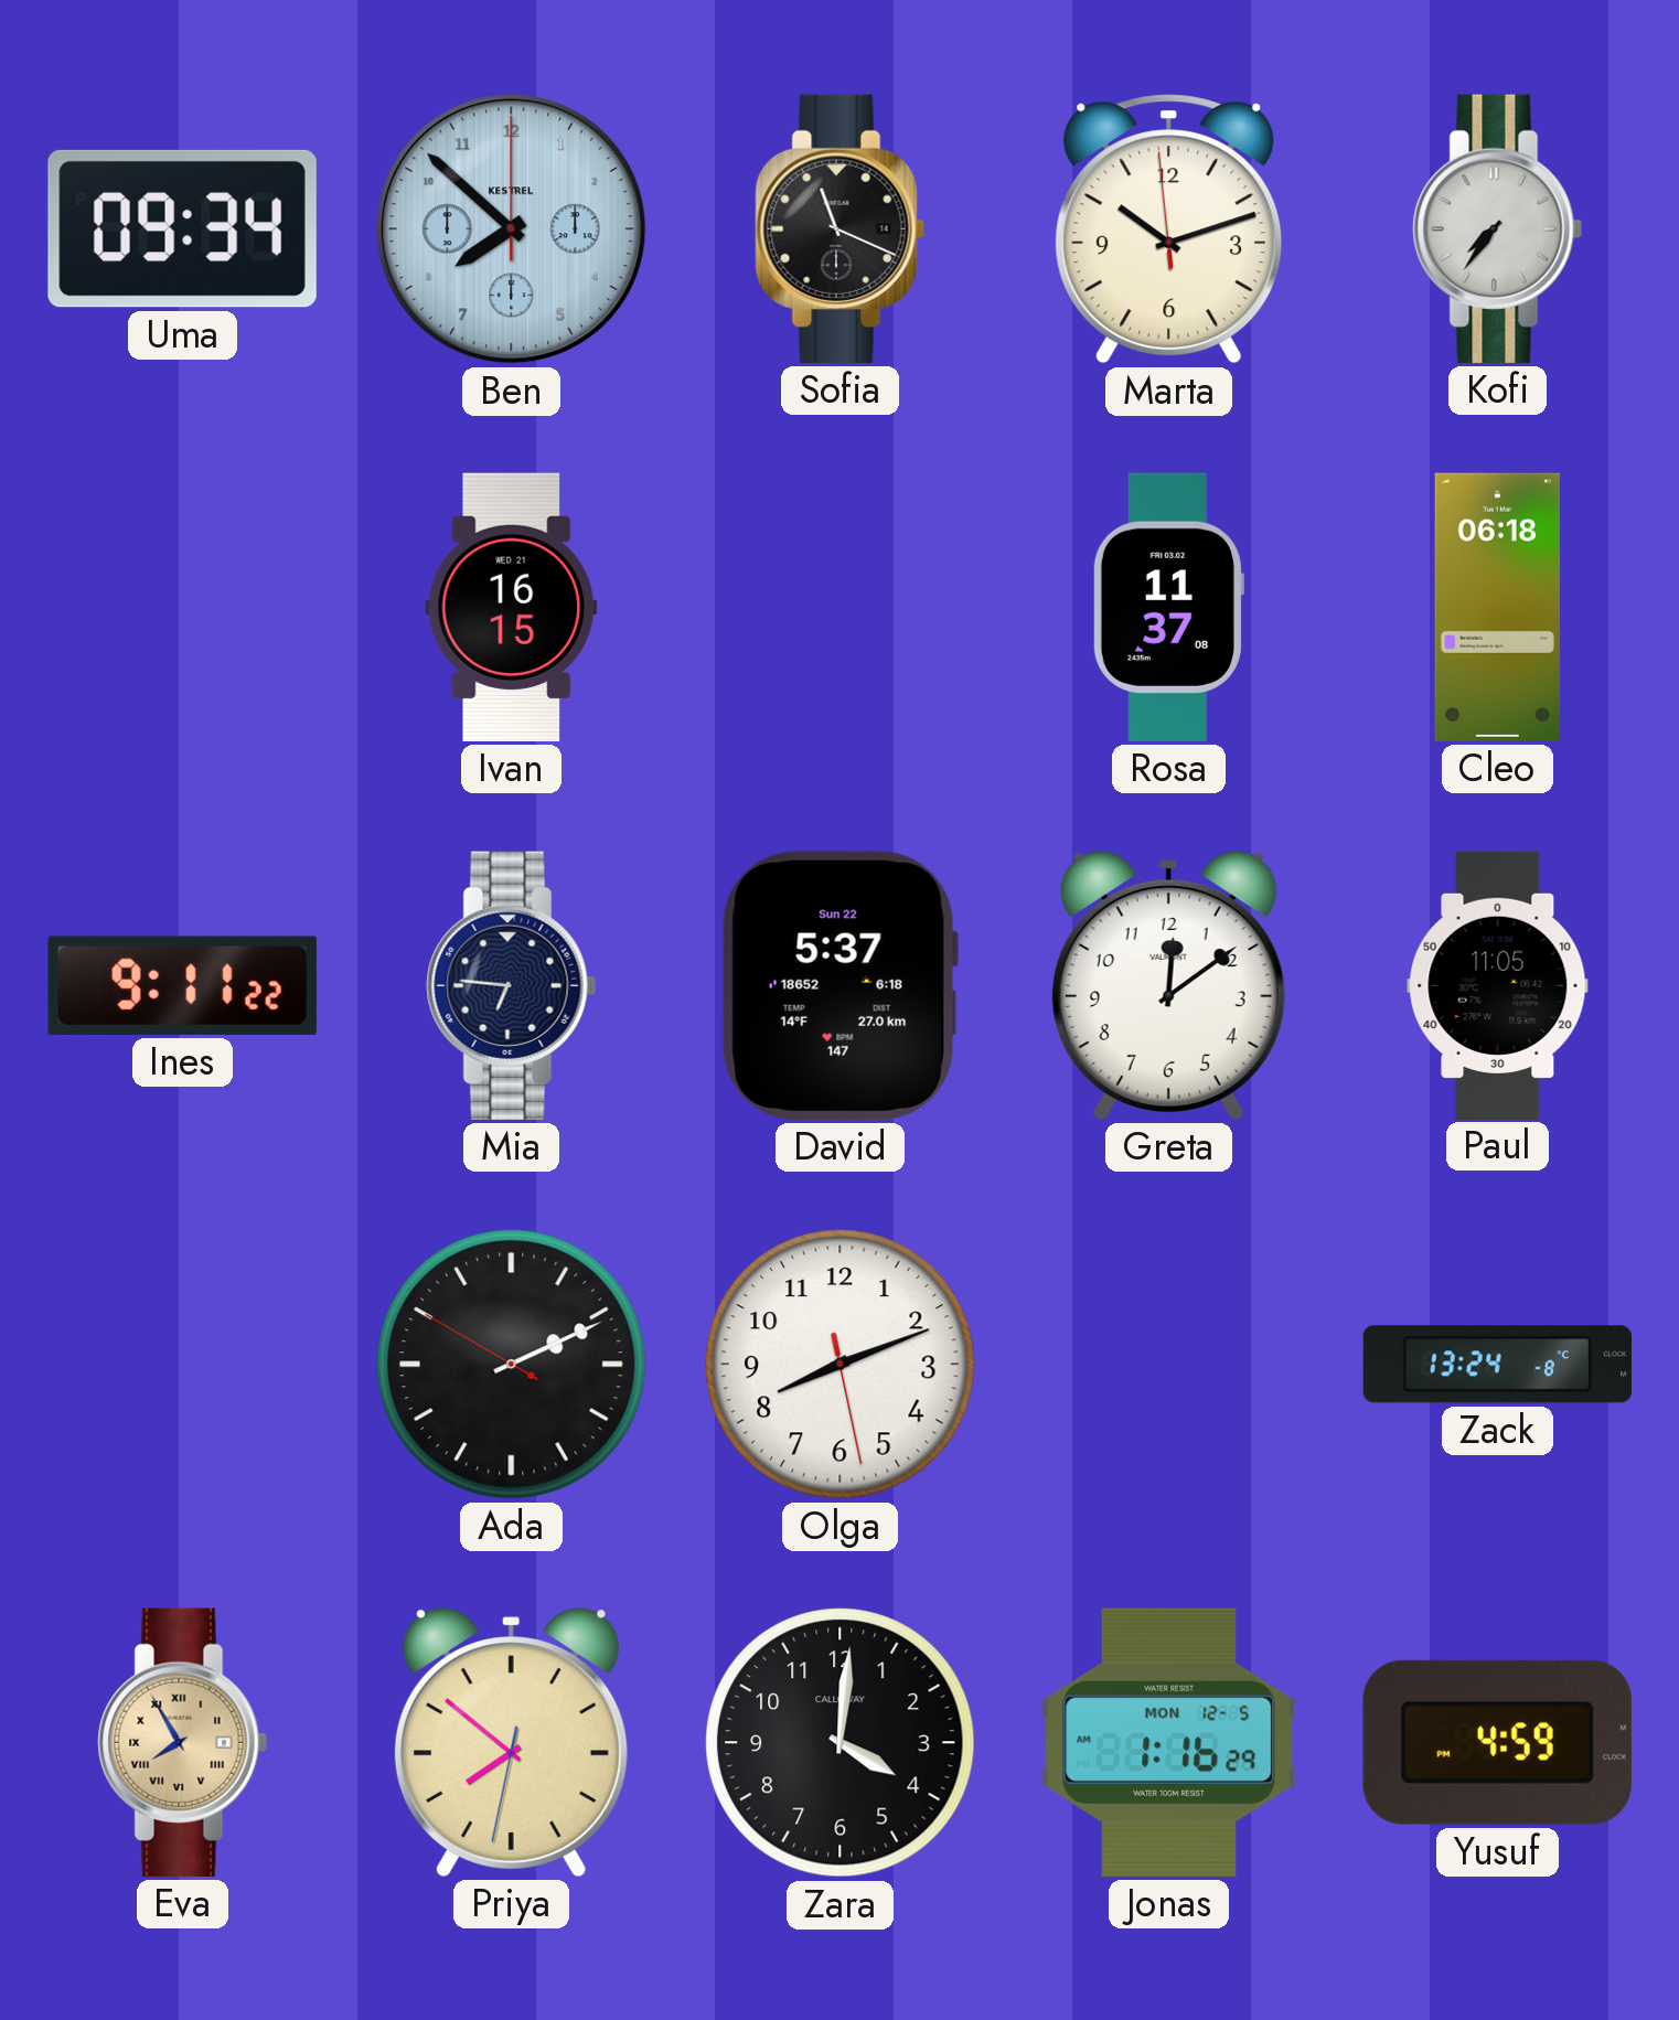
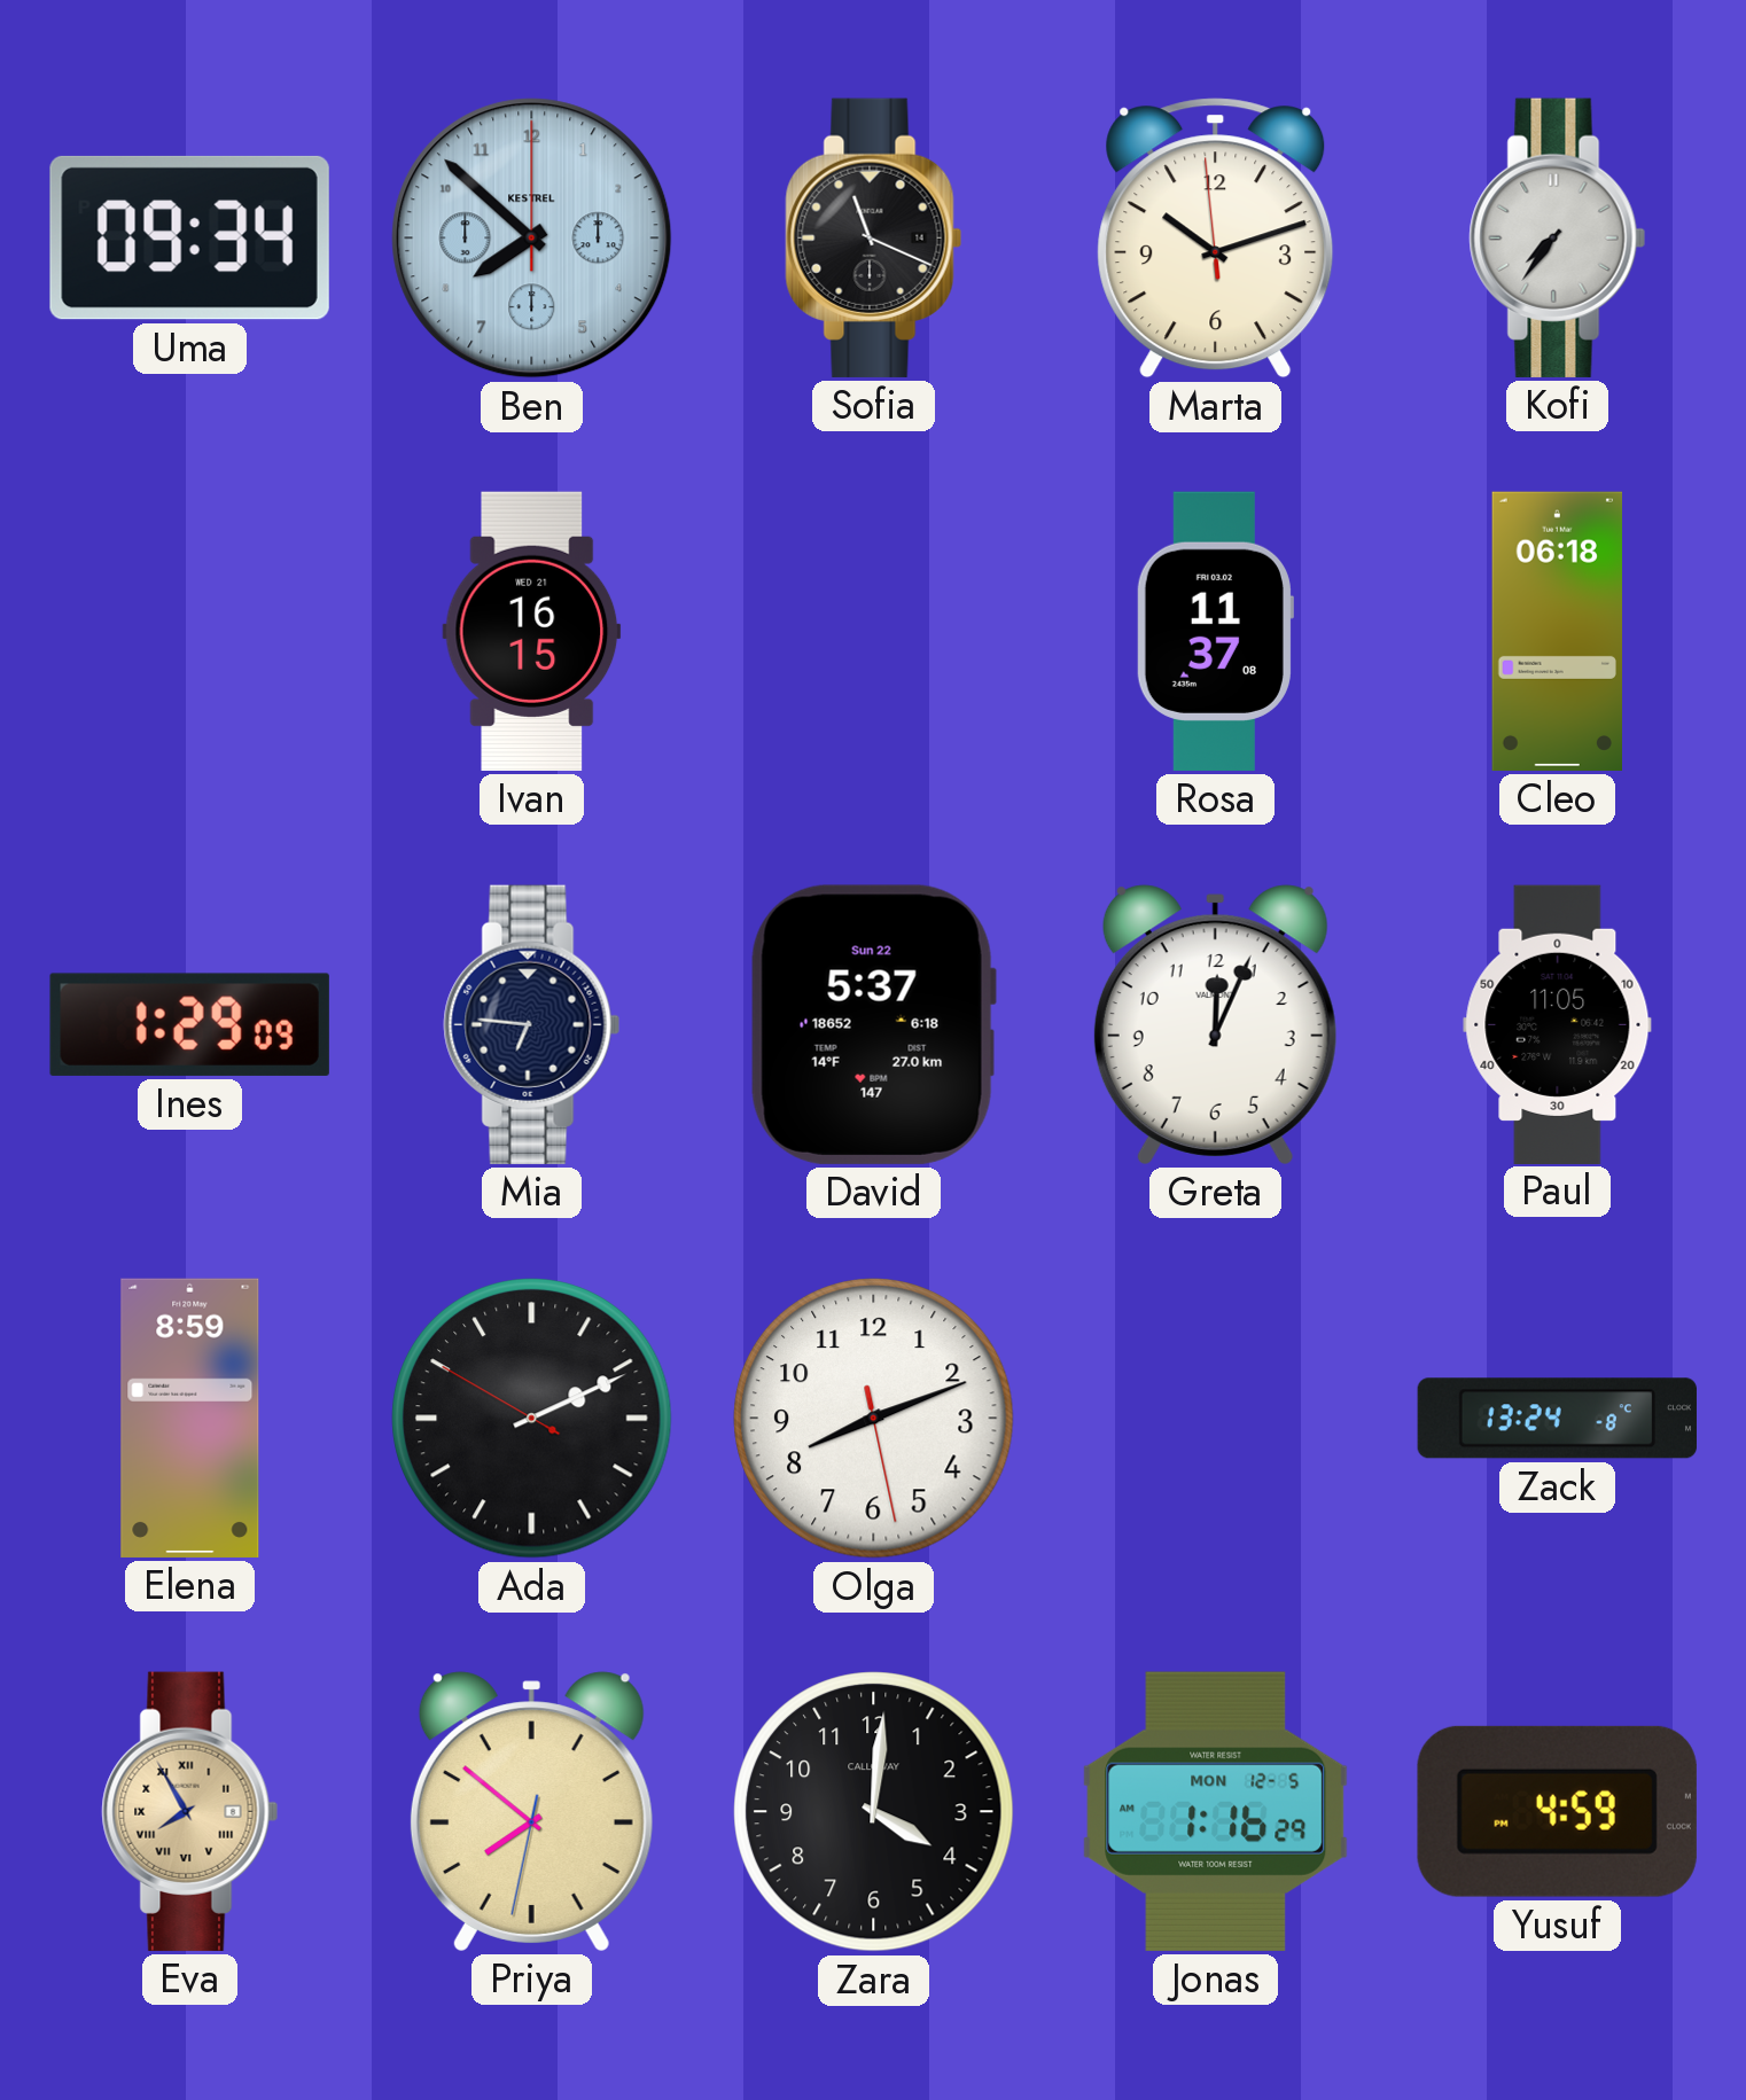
Ines: 9:11 -> 1:29 (189, 1024)
Greta: 12:09 -> 12:04 (1215, 1024)
Elena: none -> 8:59 (190, 1418)
